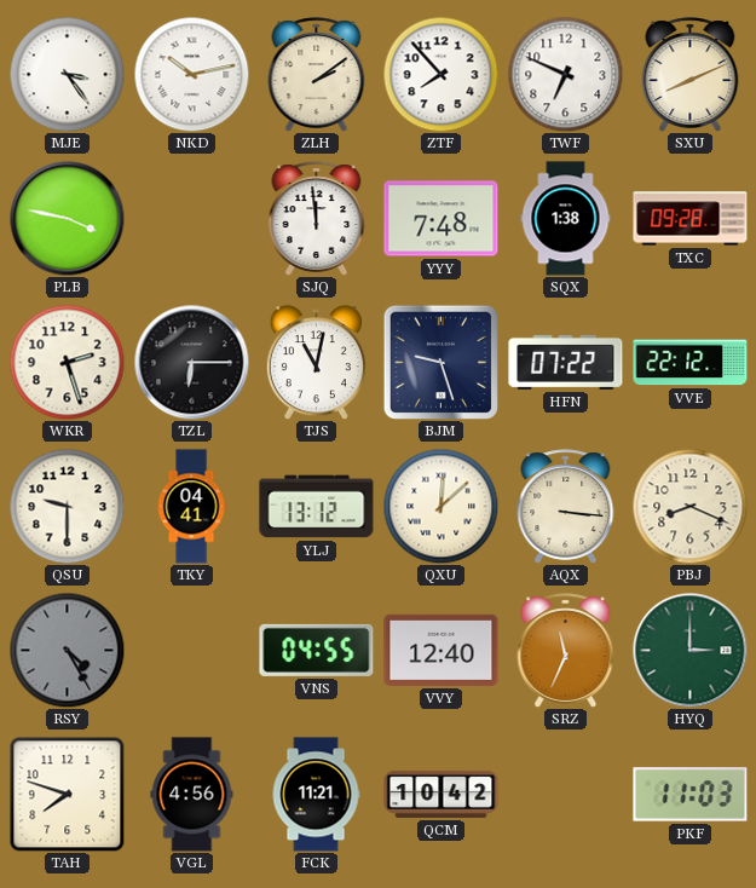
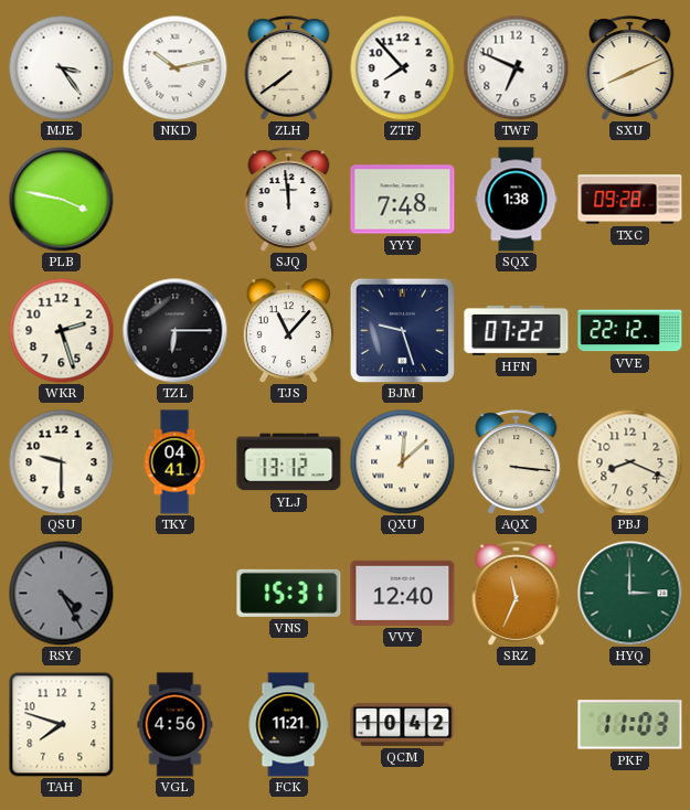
ZLH: 2:09 -> 7:39 (289, 68)
TJS: 11:02 -> 11:07 (288, 331)
VNS: 04:55 -> 15:31 (289, 593)
